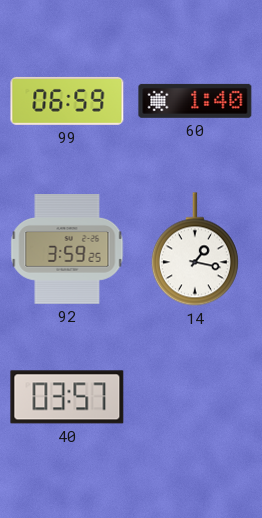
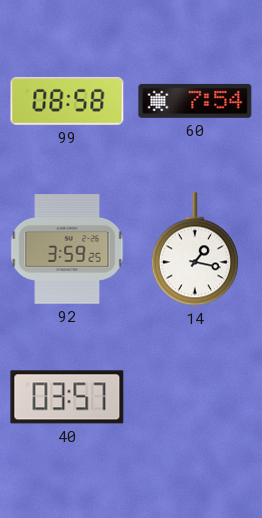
99: 06:59 -> 08:58 (67, 101)
60: 1:40 -> 7:54 (195, 101)
